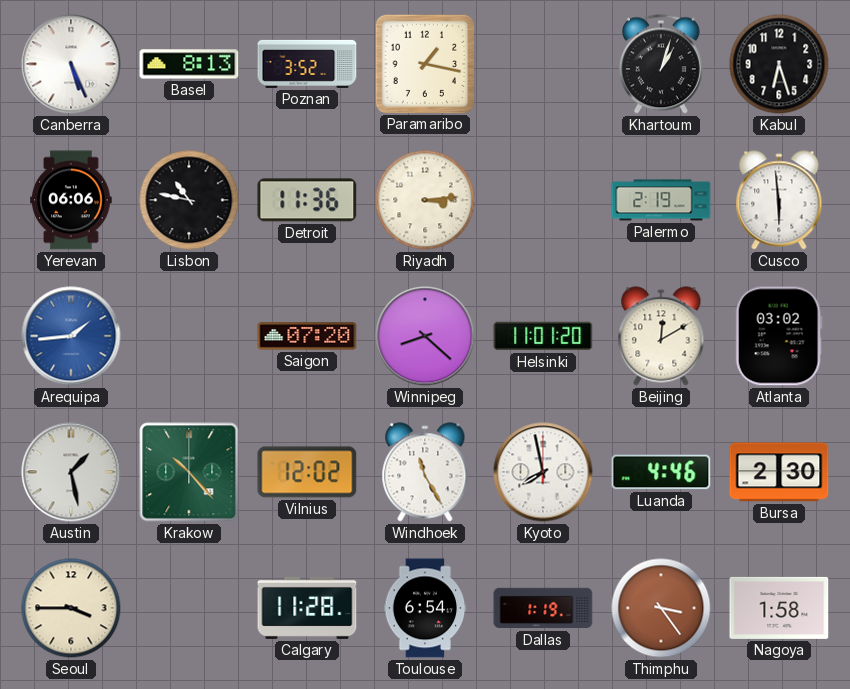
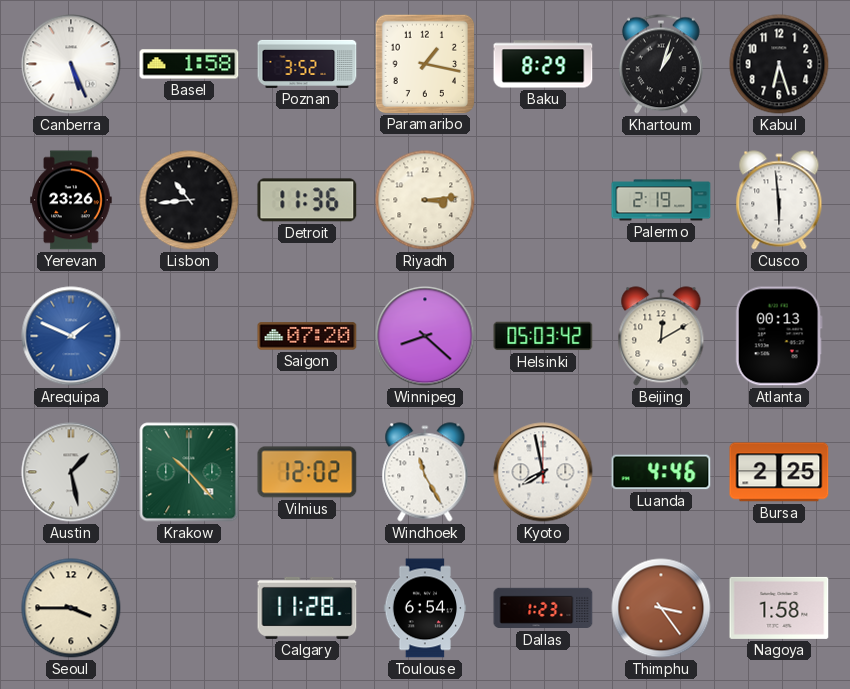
Basel: 8:13 -> 1:58 (189, 64)
Baku: none -> 8:29 (543, 64)
Yerevan: 06:06 -> 23:26 (71, 200)
Lisbon: 10:47 -> 10:44 (189, 200)
Arequipa: 1:44 -> 1:49 (71, 336)
Helsinki: 11:01 -> 05:03 (543, 336)
Atlanta: 03:02 -> 00:13 (779, 336)
Bursa: 2:30 -> 2:25 (779, 472)
Dallas: 1:19 -> 1:23 (543, 608)
